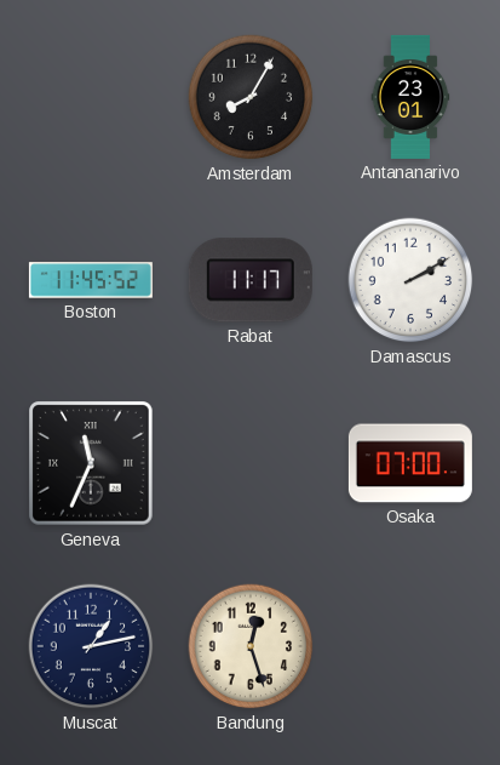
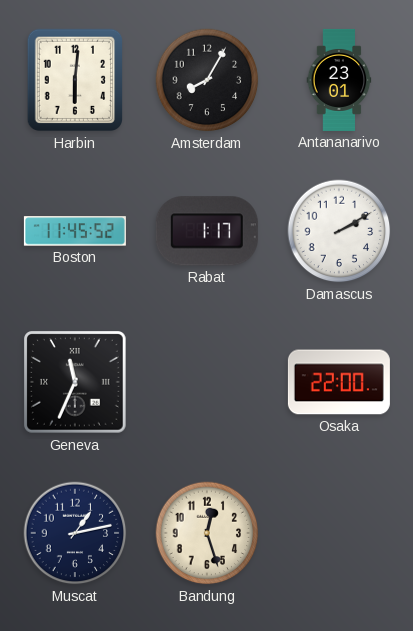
Harbin: none -> 6:01 (74, 80)
Rabat: 11:17 -> 1:17 (207, 231)
Osaka: 07:00 -> 22:00 (339, 382)
